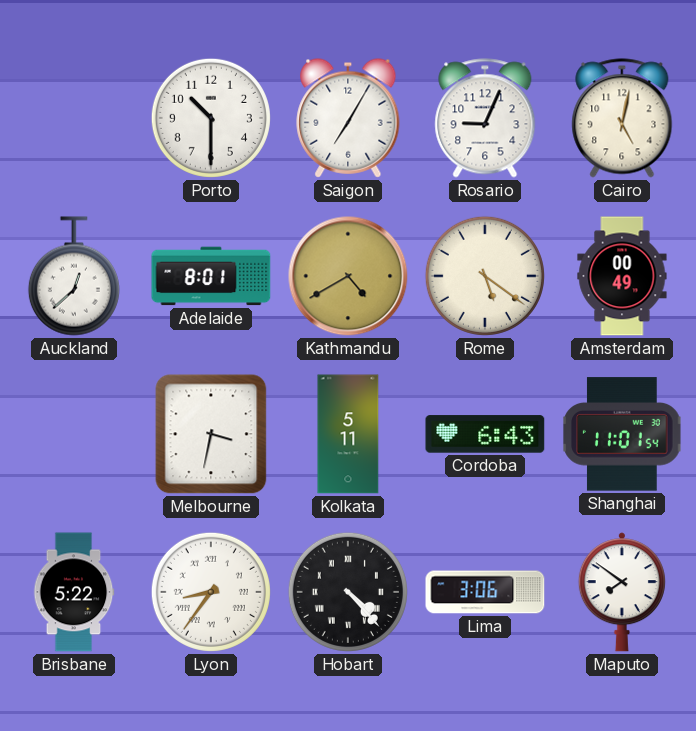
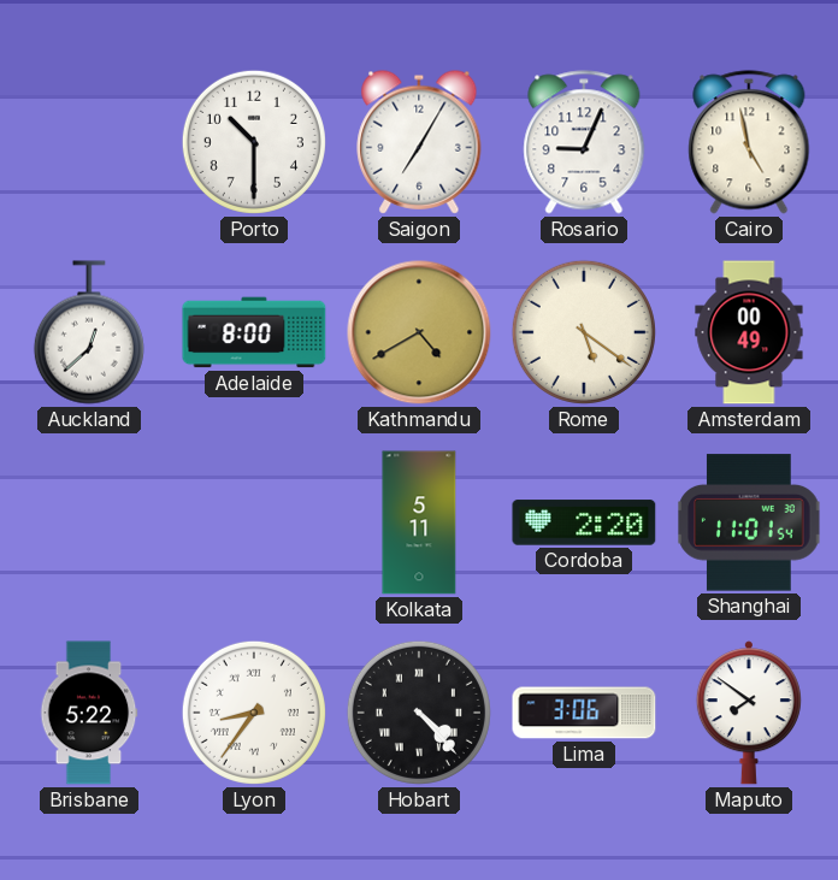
Cairo: 5:02 -> 4:58 (749, 142)
Adelaide: 8:01 -> 8:00 (254, 332)
Melbourne: 3:32 -> none (211, 434)
Cordoba: 6:43 -> 2:20 (584, 522)
